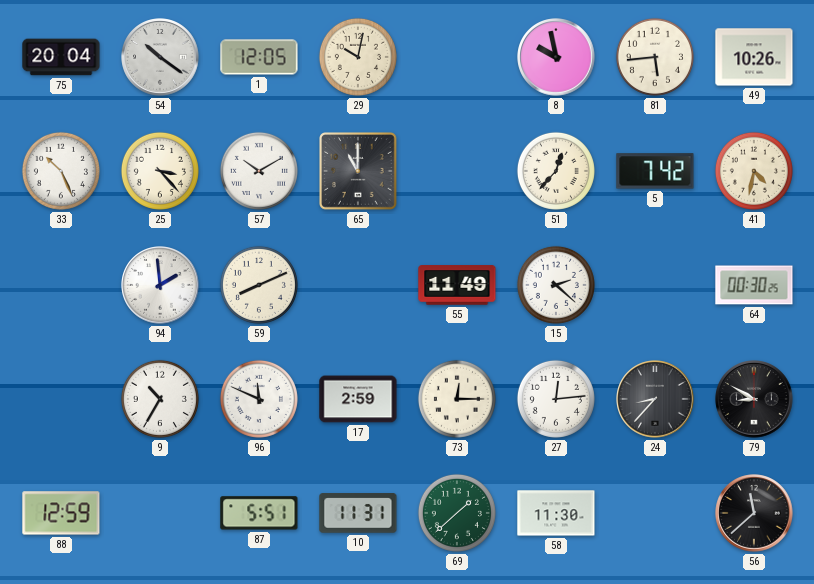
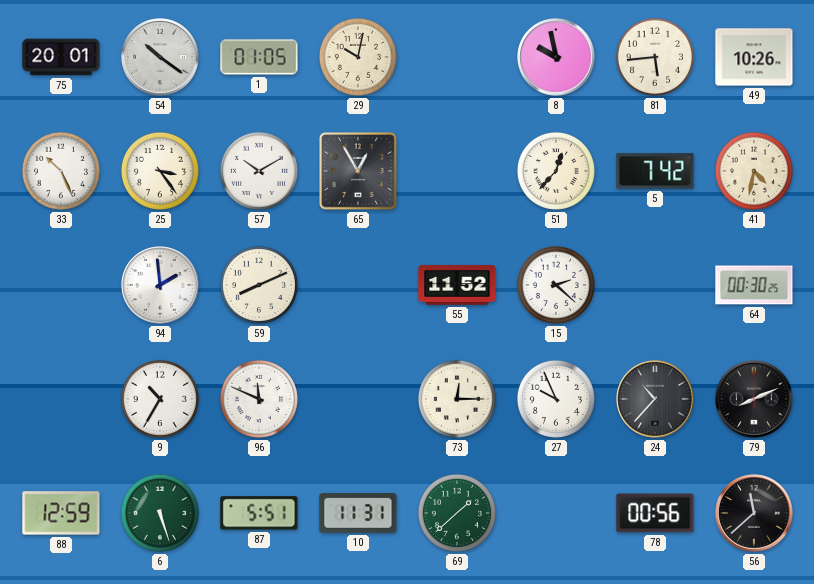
75: 20:04 -> 20:01 (61, 57)
1: 12:05 -> 01:05 (259, 57)
25: 3:23 -> 3:24 (160, 171)
65: 11:00 -> 12:55 (359, 172)
55: 11:49 -> 11:52 (457, 285)
17: 2:59 -> none (358, 399)
27: 12:14 -> 9:56 (556, 399)
24: 8:37 -> 10:37 (655, 399)
79: 8:50 -> 8:11 (754, 399)
6: none -> 5:27 (160, 513)
58: 11:30 -> none (556, 513)
78: none -> 00:56 (655, 513)
